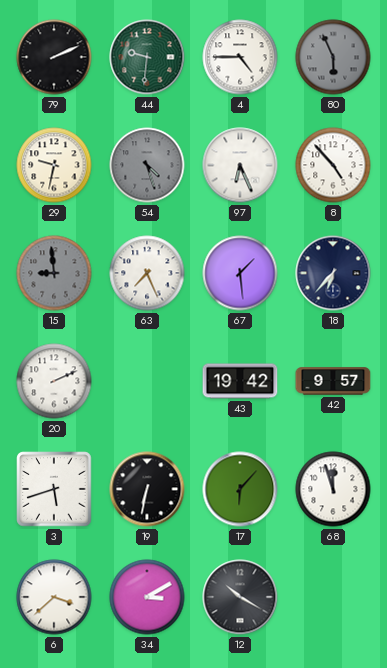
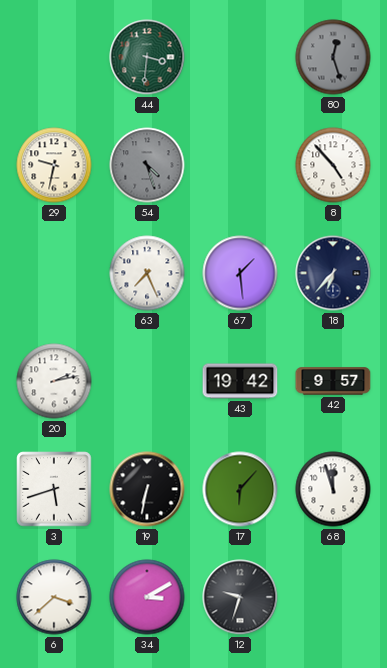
79: 2:11 -> none (54, 57)
44: 9:31 -> 3:31 (147, 57)
4: 4:45 -> none (240, 57)
80: 5:56 -> 12:27 (333, 57)
97: 6:26 -> none (240, 165)
15: 8:59 -> none (54, 273)
20: 2:11 -> 2:13 (54, 381)
12: 10:20 -> 9:33 (240, 597)
